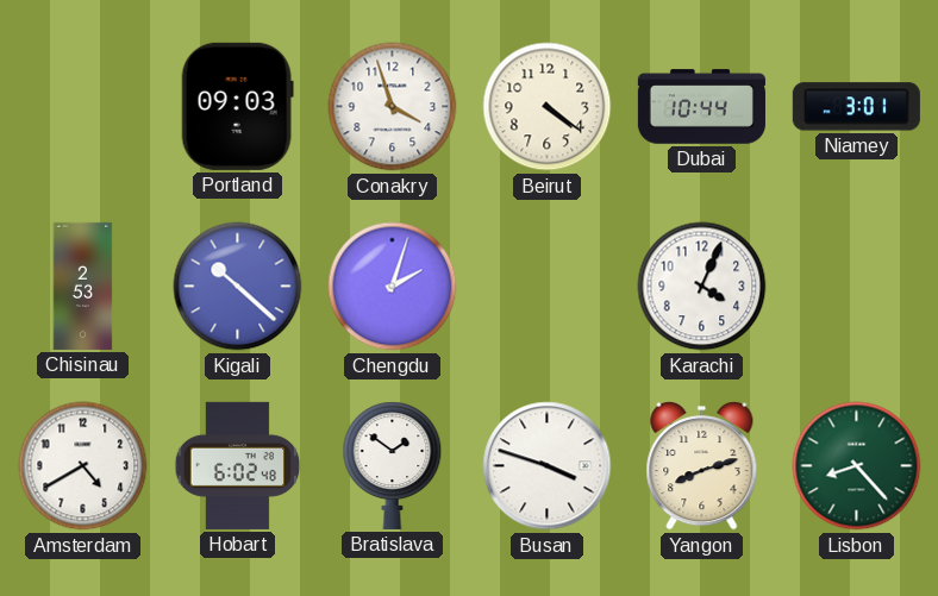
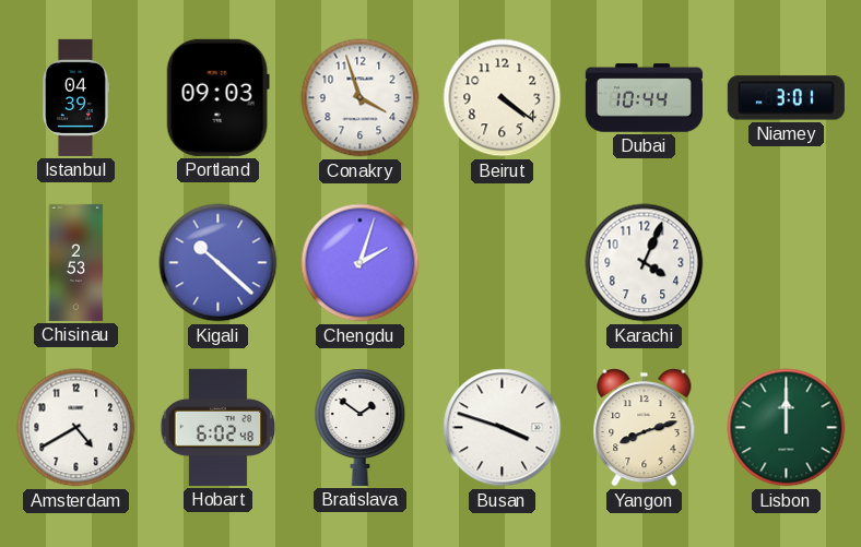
Istanbul: none -> 04:39 (74, 97)
Lisbon: 8:23 -> 12:00 (787, 428)
